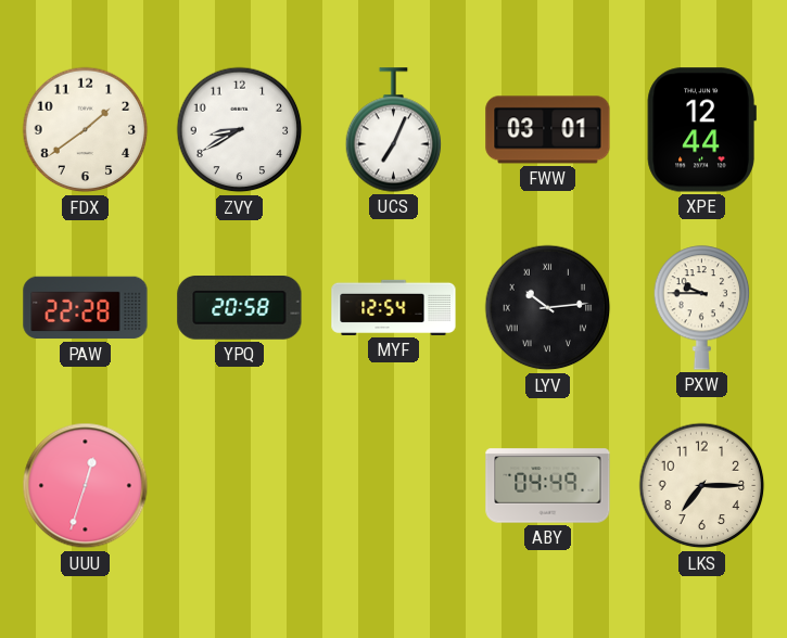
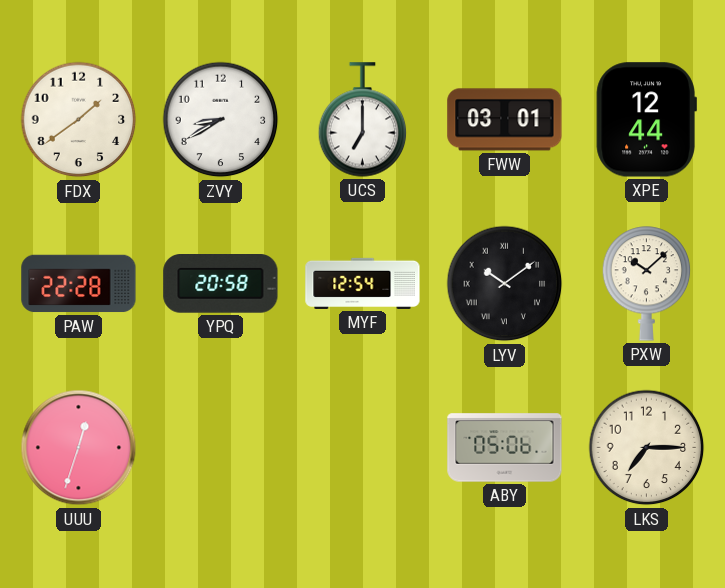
UCS: 7:04 -> 7:00 (363, 120)
LYV: 10:14 -> 10:09 (505, 284)
PXW: 9:45 -> 10:08 (647, 284)
ABY: 04:49 -> 05:06 (505, 448)
